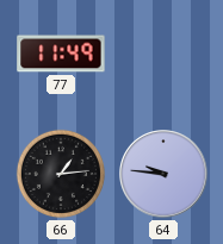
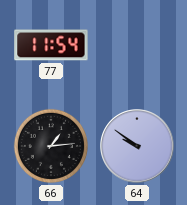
77: 11:49 -> 11:54 (51, 45)
64: 9:46 -> 9:51 (137, 146)
